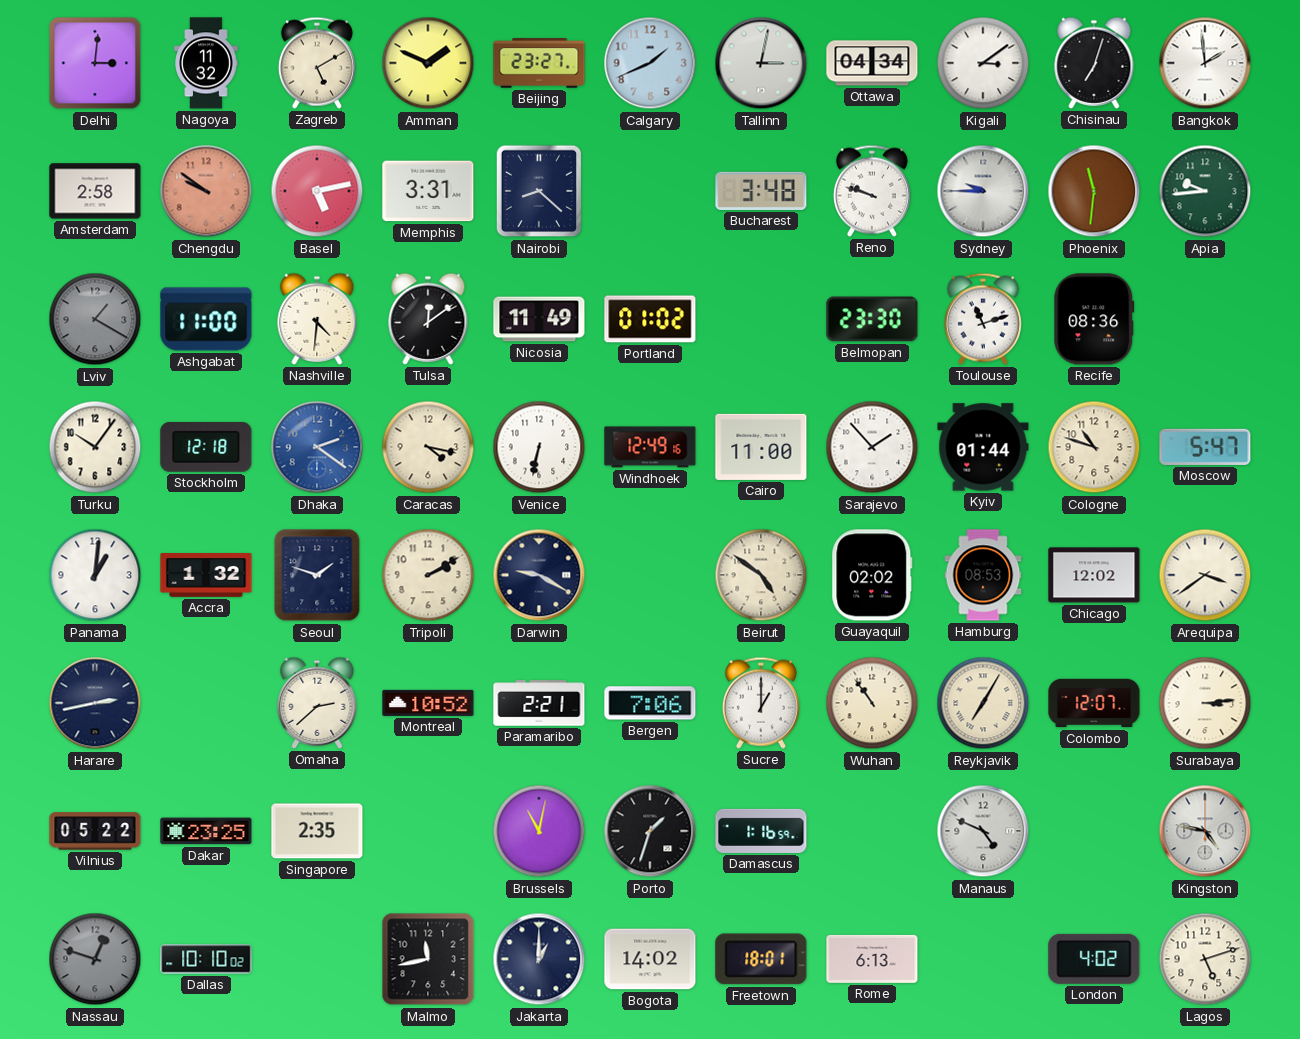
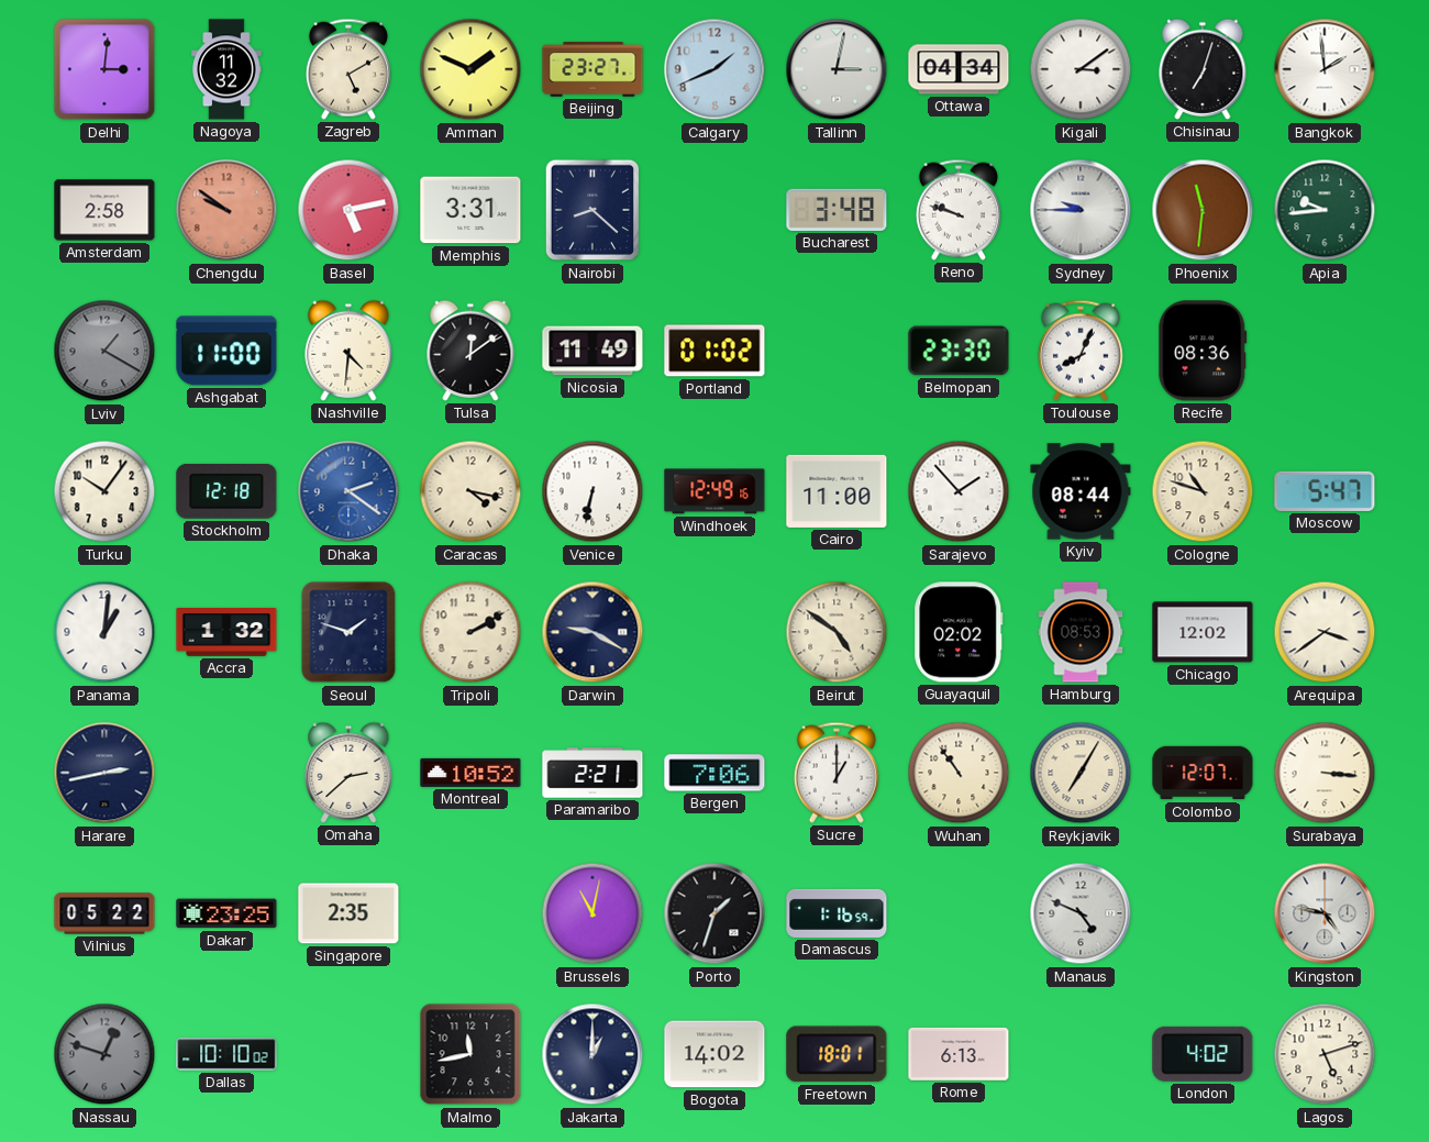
Toulouse: 11:12 -> 8:04 (1081, 351)
Kyiv: 01:44 -> 08:44 (1081, 491)
Surabaya: 3:14 -> 3:16 (1325, 773)
